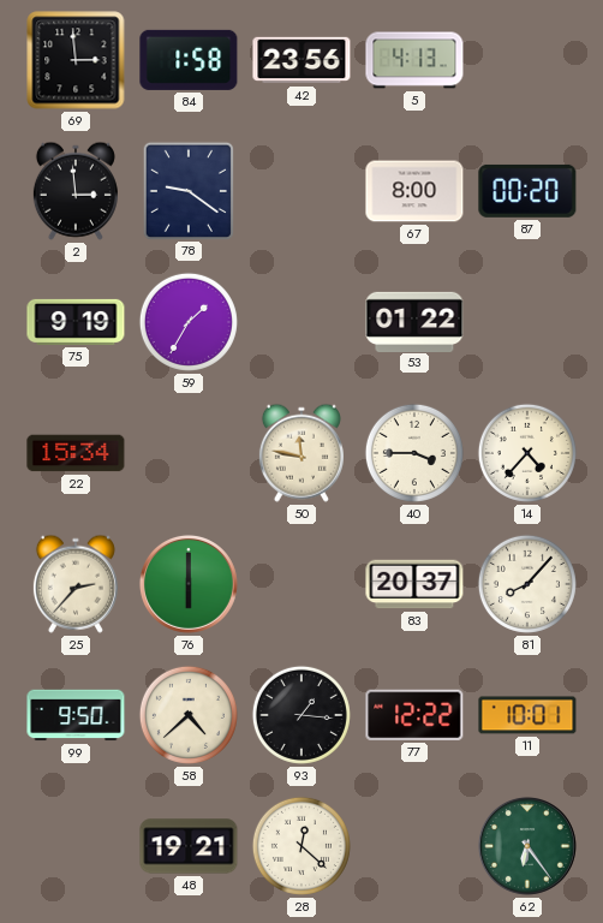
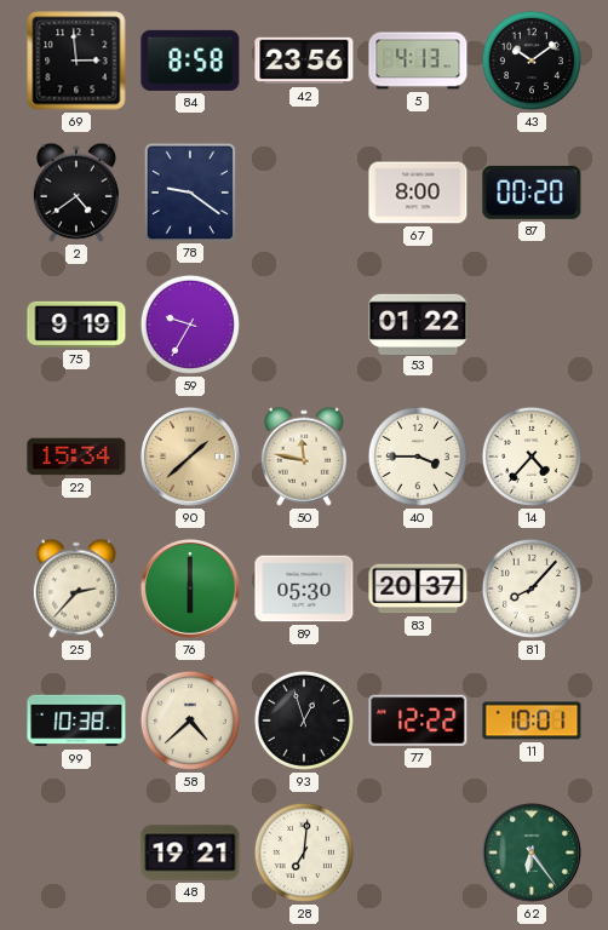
84: 1:58 -> 8:58 (190, 61)
43: none -> 10:09 (532, 61)
2: 2:59 -> 4:39 (76, 193)
59: 1:35 -> 9:35 (190, 325)
90: none -> 1:38 (190, 457)
89: none -> 05:30 (304, 589)
99: 9:50 -> 10:38 (76, 721)
93: 1:16 -> 12:57 (304, 721)
28: 12:22 -> 7:01 (304, 852)
